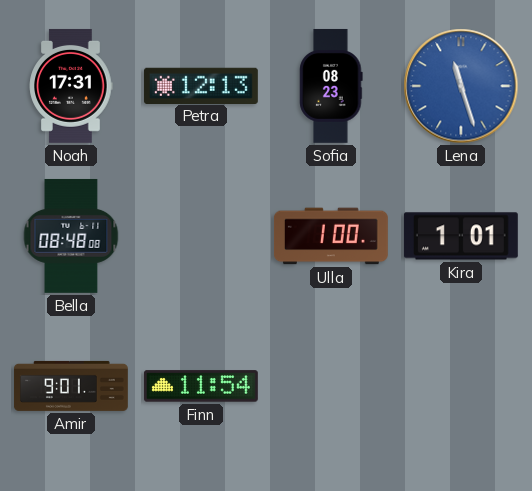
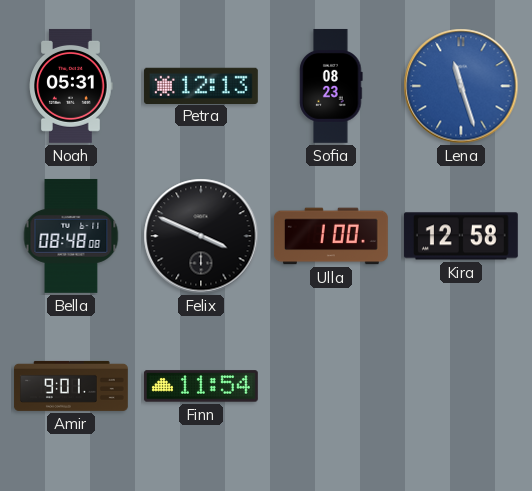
Noah: 17:31 -> 05:31 (71, 86)
Felix: none -> 3:49 (201, 236)
Kira: 1:01 -> 12:58 (461, 236)
